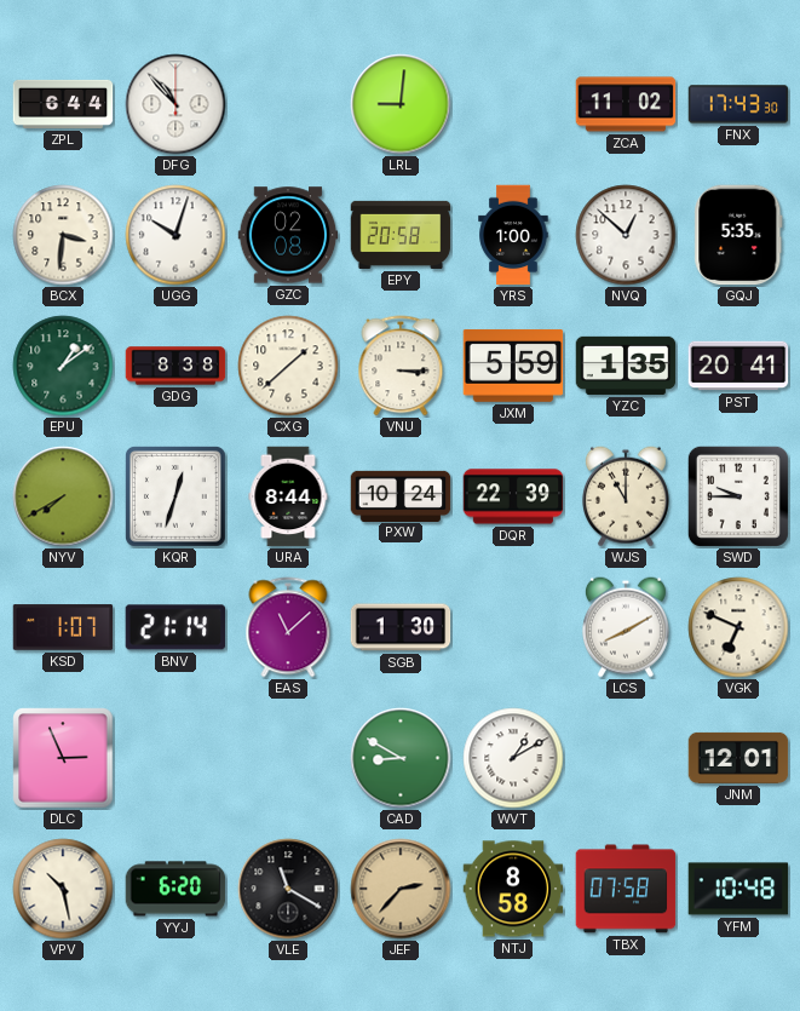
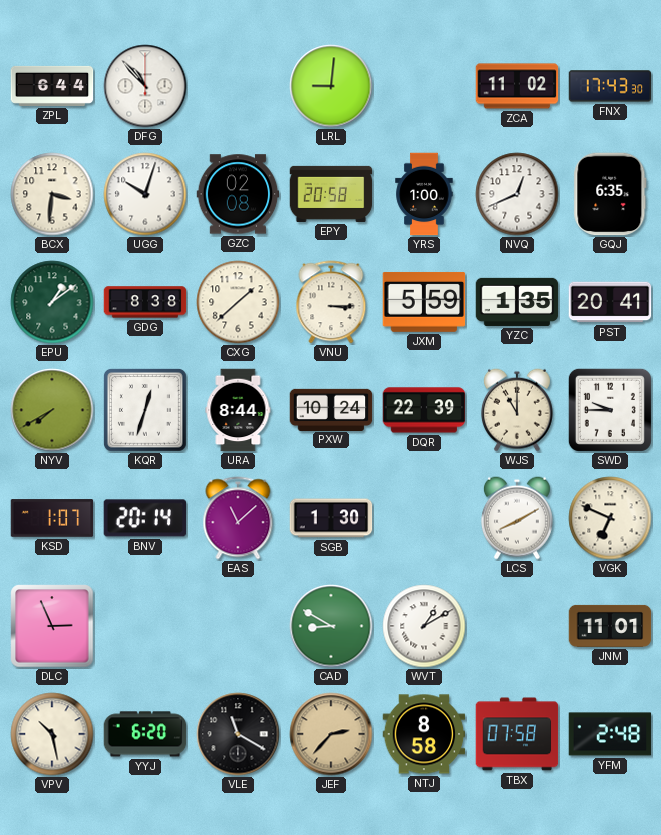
NVQ: 12:52 -> 12:41 (517, 194)
GQJ: 5:35 -> 6:35 (610, 194)
BNV: 21:14 -> 20:14 (145, 518)
JNM: 12:01 -> 11:01 (610, 626)
YFM: 10:48 -> 2:48 (610, 734)
